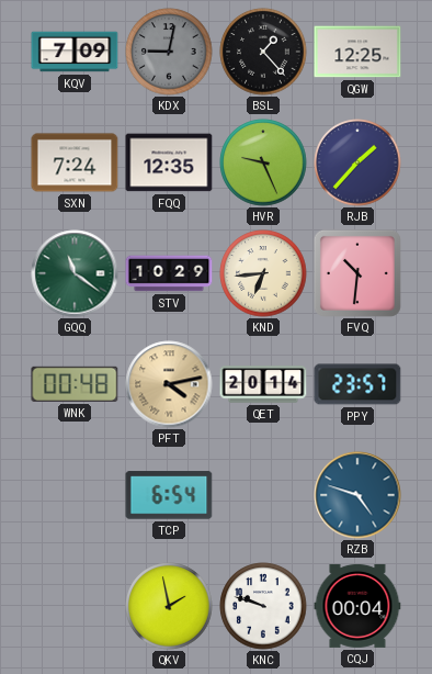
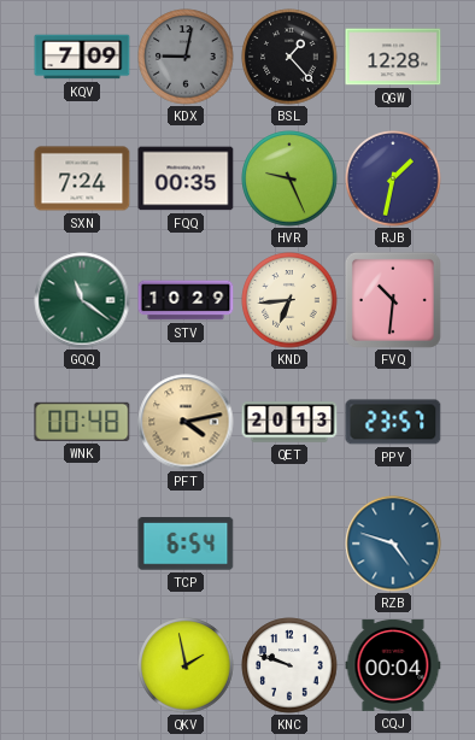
QGW: 12:25 -> 12:28 (393, 57)
FQQ: 12:35 -> 00:35 (186, 178)
RJB: 1:37 -> 1:32 (393, 178)
QET: 20:14 -> 20:13 (289, 422)
